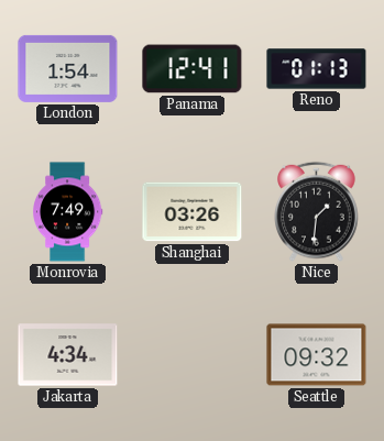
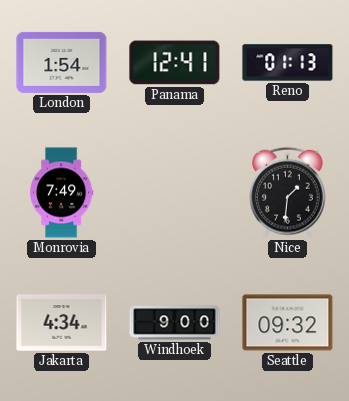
Shanghai: 03:26 -> none (193, 212)
Windhoek: none -> 9:00 (175, 323)
